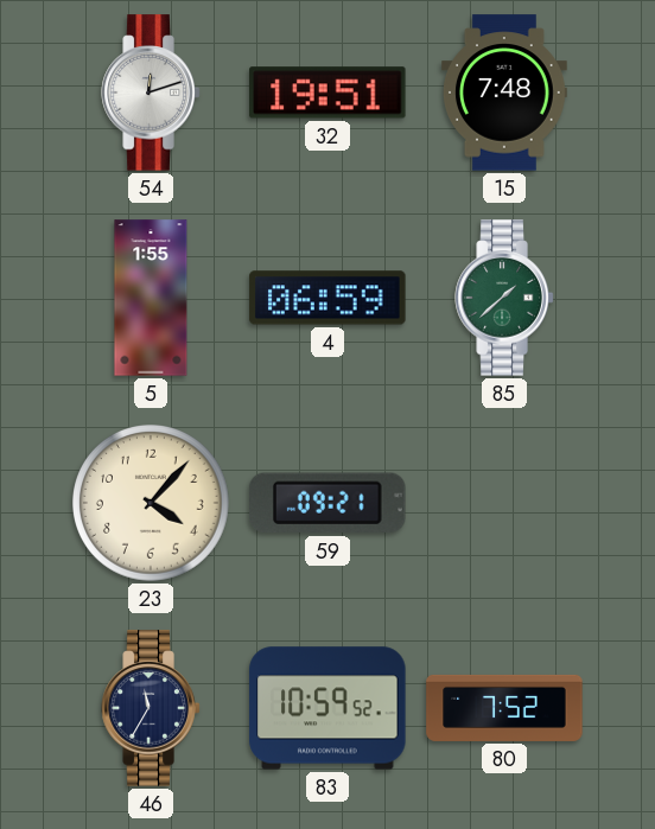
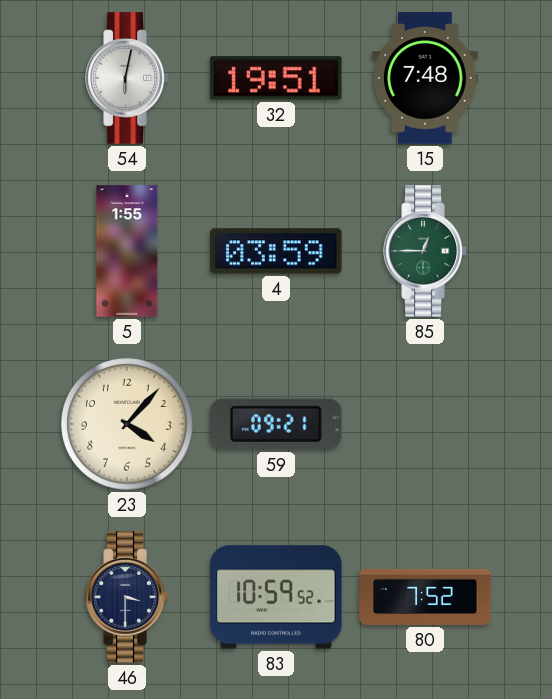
54: 12:12 -> 6:02 (127, 78)
4: 06:59 -> 03:59 (276, 251)
85: 1:38 -> 12:45 (425, 251)
46: 11:35 -> 3:30 (127, 597)
